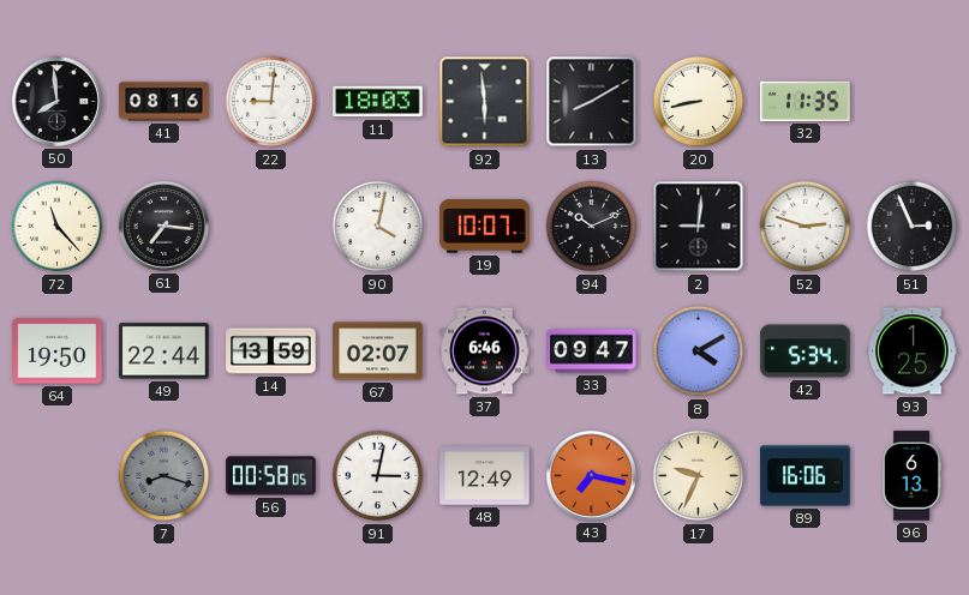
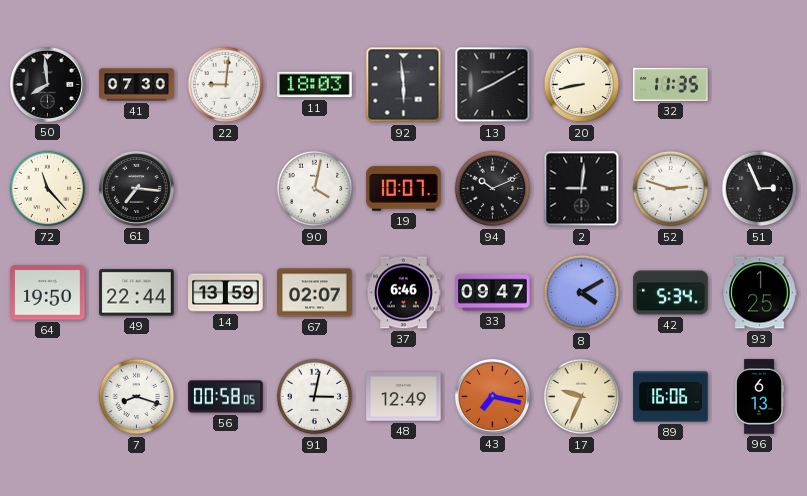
41: 08:16 -> 07:30 (137, 85)
7 dial: grey -> white (137, 397)
